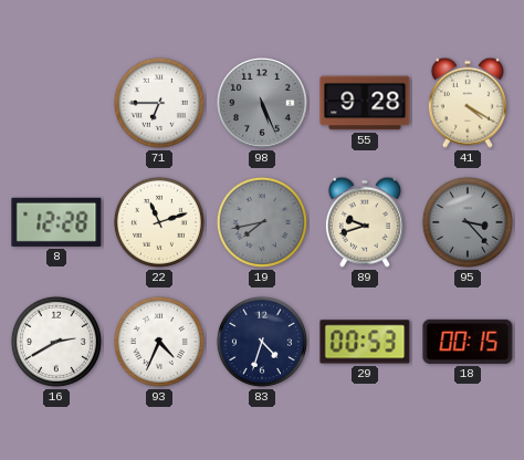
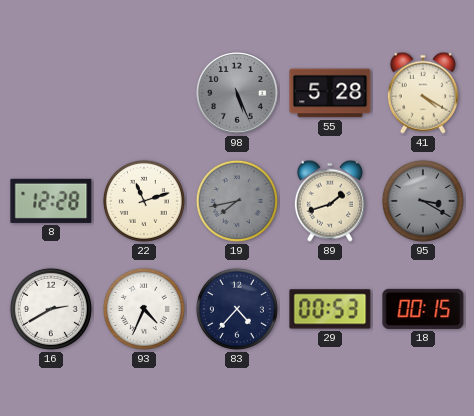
71: 6:45 -> none (159, 103)
55: 9:28 -> 5:28 (330, 93)
89: 9:42 -> 1:42 (330, 201)
95: 3:23 -> 3:20 (423, 201)
83: 4:33 -> 4:37 (237, 309)
